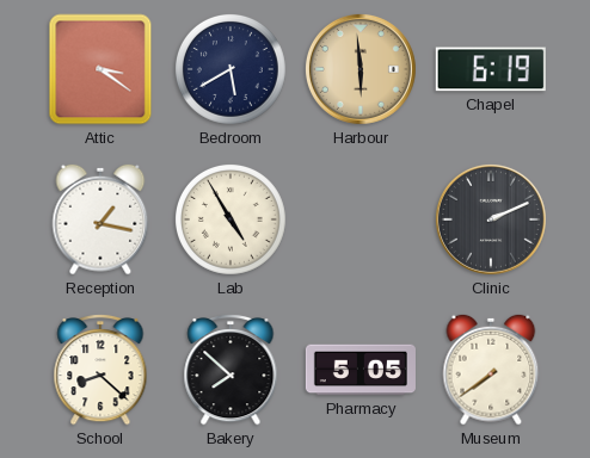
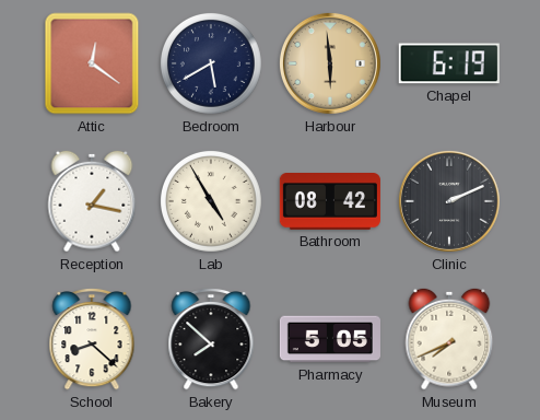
Attic: 3:21 -> 12:21 (92, 63)
Bathroom: none -> 08:42 (330, 202)
Museum: 7:39 -> 7:41 (449, 339)
